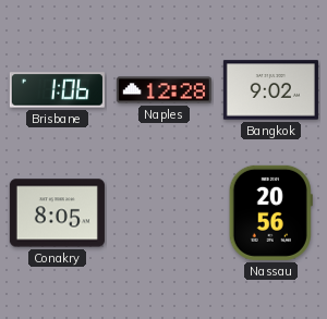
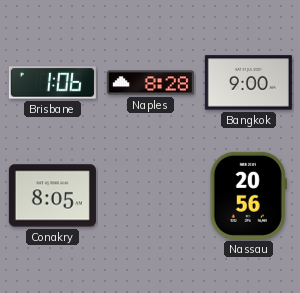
Naples: 12:28 -> 8:28 (150, 83)
Bangkok: 9:02 -> 9:00 (248, 83)
